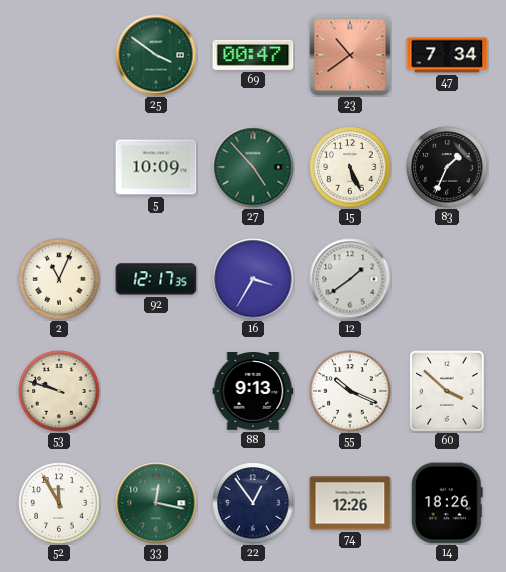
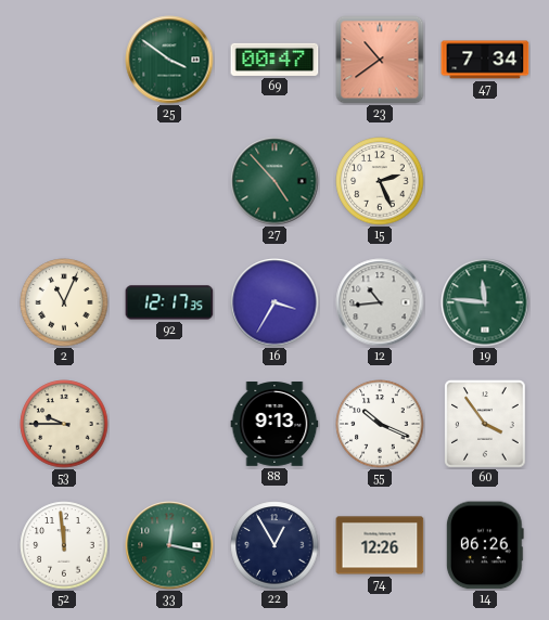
5: 10:09 -> none (156, 167)
15: 5:26 -> 2:26 (380, 181)
83: 1:34 -> none (447, 167)
12: 1:39 -> 10:44 (380, 302)
19: none -> 11:46 (485, 302)
53: 9:48 -> 9:45 (64, 424)
60: 3:52 -> 3:54 (485, 424)
52: 11:55 -> 11:59 (64, 545)
22: 12:54 -> 12:55 (274, 545)
14: 18:26 -> 06:26 (485, 545)
